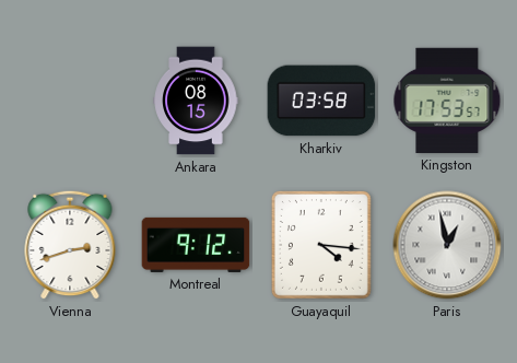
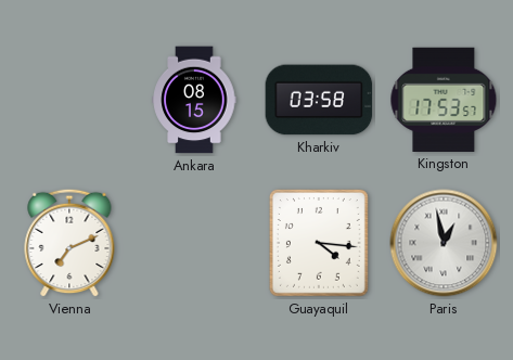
Vienna: 2:42 -> 7:11 (69, 243)
Montreal: 9:12 -> none (196, 245)
